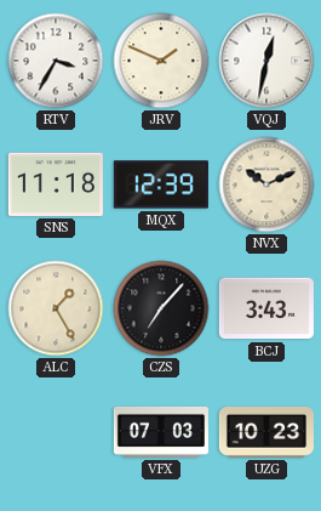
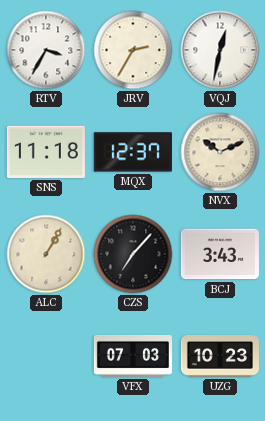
JRV: 1:49 -> 2:35 (133, 50)
MQX: 12:39 -> 12:37 (133, 152)
ALC: 1:25 -> 1:05 (46, 254)
